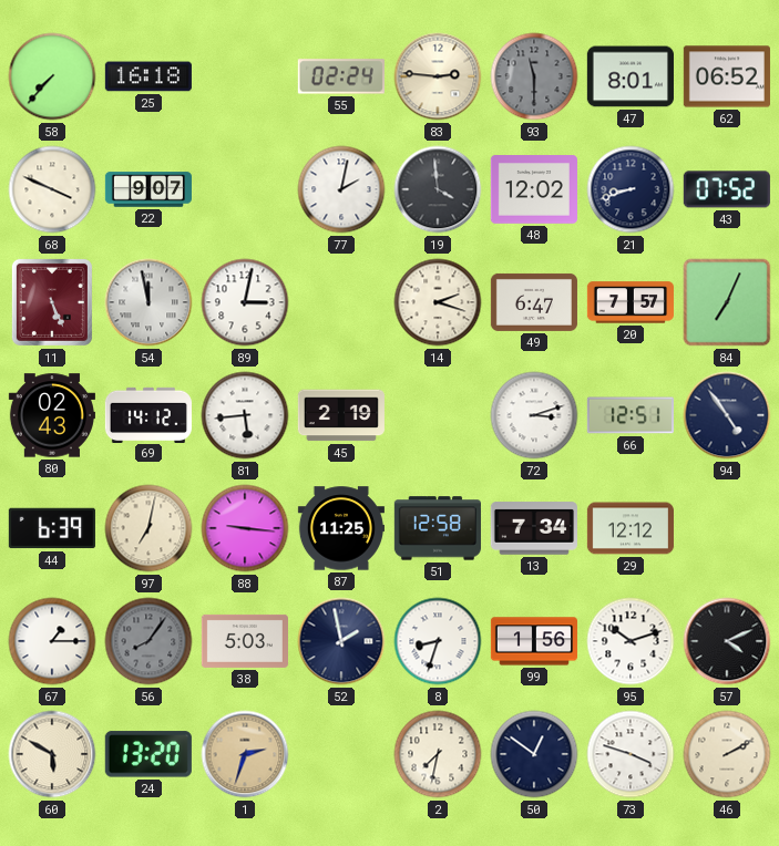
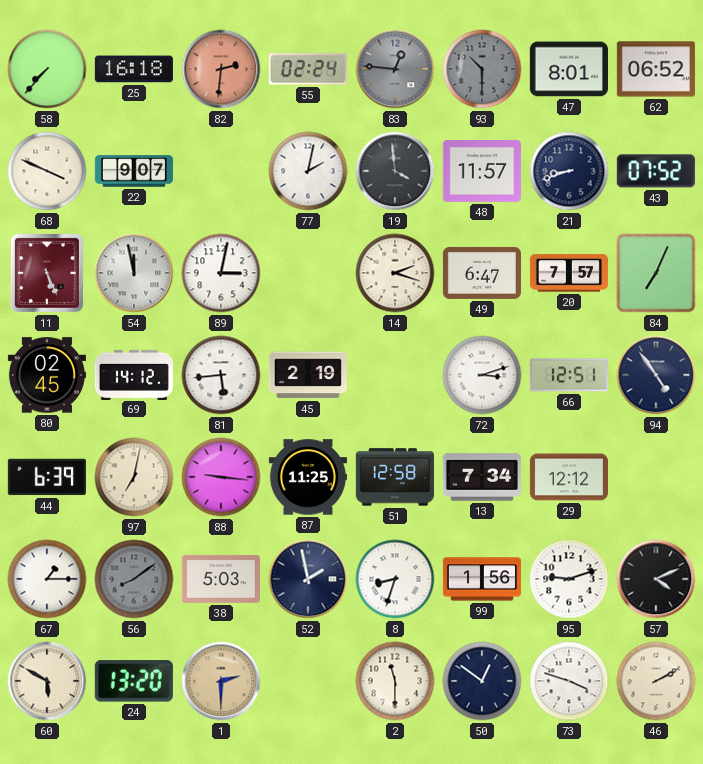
82: none -> 2:31 (221, 69)
83: 2:46 -> 12:46 (395, 69)
83 dial: cream -> grey (395, 69)
93: 11:30 -> 10:30 (482, 69)
48: 12:02 -> 11:57 (482, 171)
80: 02:43 -> 02:45 (47, 375)
56: 8:06 -> 8:09 (134, 579)
95: 10:12 -> 9:12 (569, 579)
1: 2:33 -> 2:30 (221, 681)
2: 7:32 -> 11:30 (395, 681)
